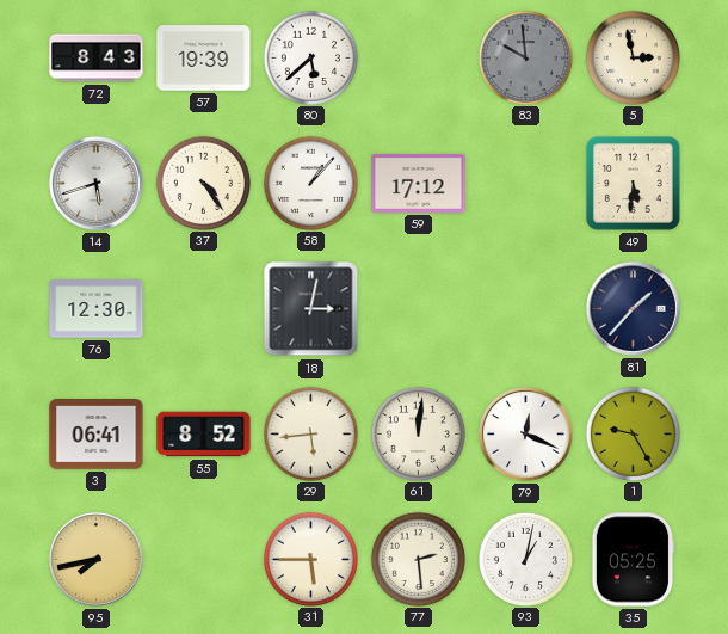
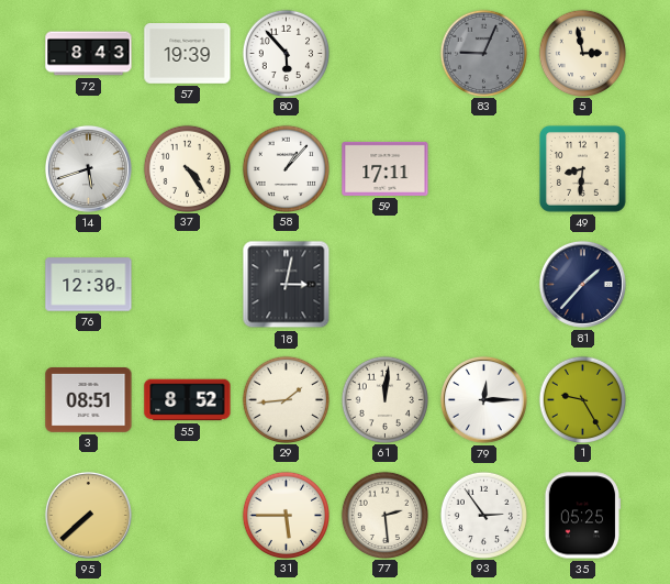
80: 5:38 -> 5:53 (286, 53)
83: 9:59 -> 9:04 (483, 53)
59: 17:12 -> 17:11 (386, 168)
49: 5:31 -> 8:31 (582, 168)
3: 06:41 -> 08:51 (89, 400)
29: 5:44 -> 1:44 (286, 399)
79: 12:19 -> 12:15 (483, 399)
95: 7:43 -> 7:38 (88, 515)
93: 1:02 -> 2:54 (483, 515)
